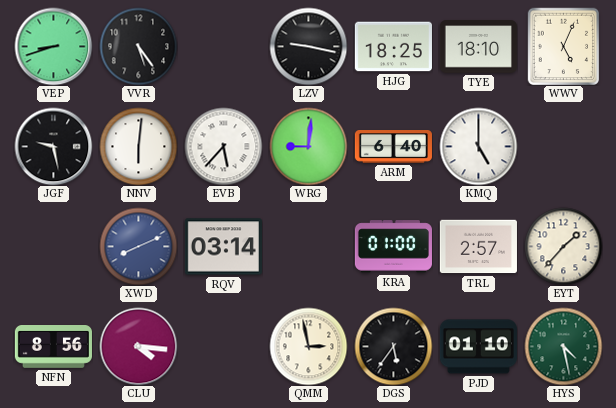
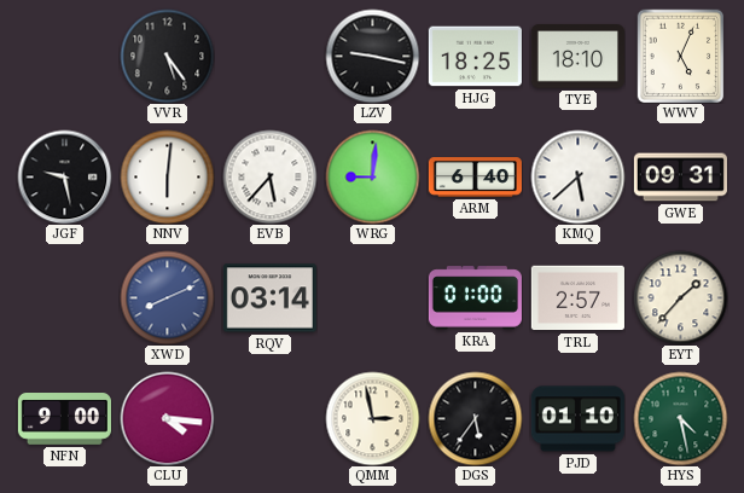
VEP: 8:42 -> none (53, 46)
KMQ: 5:00 -> 5:38 (577, 176)
GWE: none -> 09:31 (680, 178)
NFN: 8:56 -> 9:00 (64, 419)
